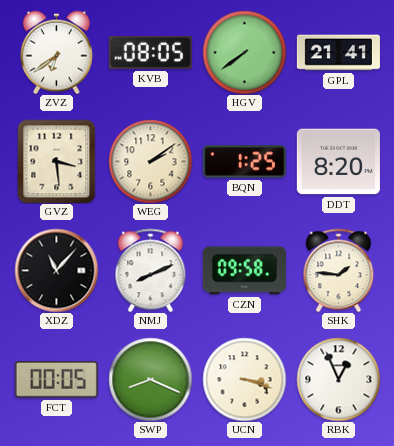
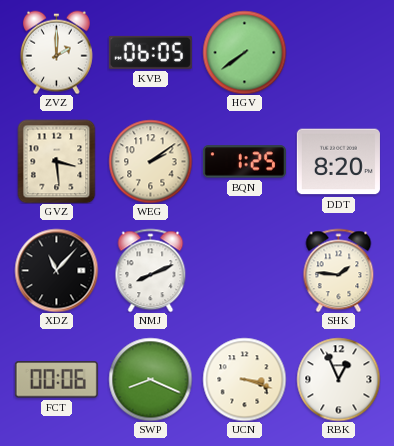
ZVZ: 6:39 -> 2:00 (56, 52)
KVB: 08:05 -> 06:05 (150, 52)
GPL: 21:41 -> none (338, 53)
CZN: 09:58 -> none (244, 271)
FCT: 00:05 -> 00:06 (56, 380)
